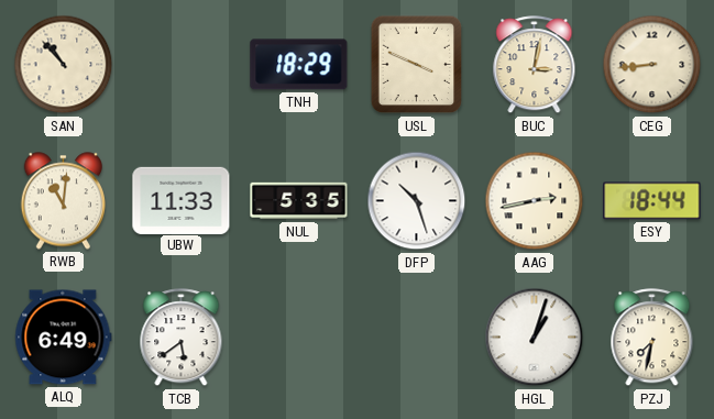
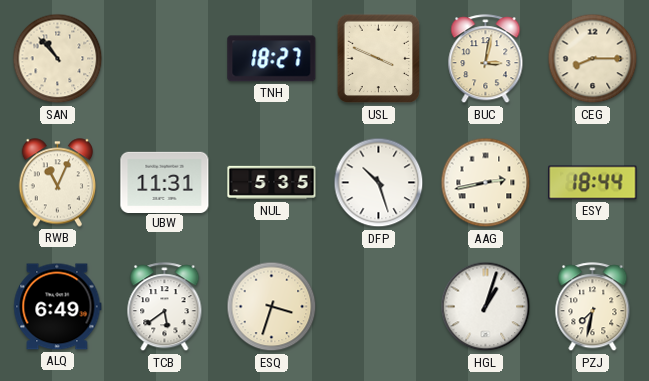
TNH: 18:29 -> 18:27 (272, 59)
CEG: 8:44 -> 8:15 (593, 59)
RWB: 11:01 -> 11:04 (57, 183)
UBW: 11:33 -> 11:31 (165, 182)
ESQ: none -> 3:33 (272, 307)
